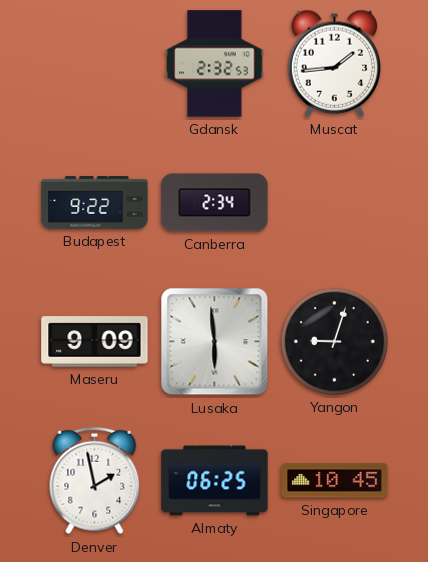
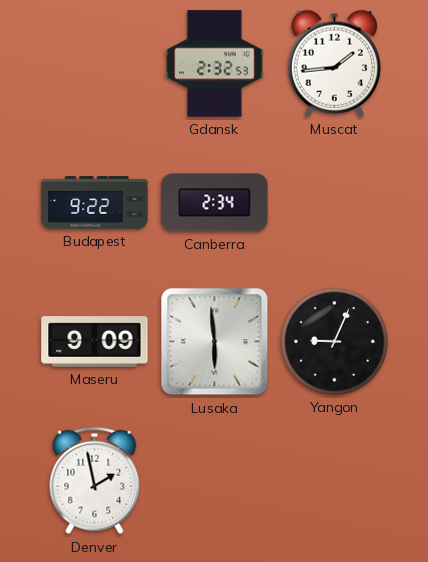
Yangon: 9:03 -> 9:04 (334, 341)
Almaty: 06:25 -> none (215, 481)
Singapore: 10:45 -> none (335, 481)
